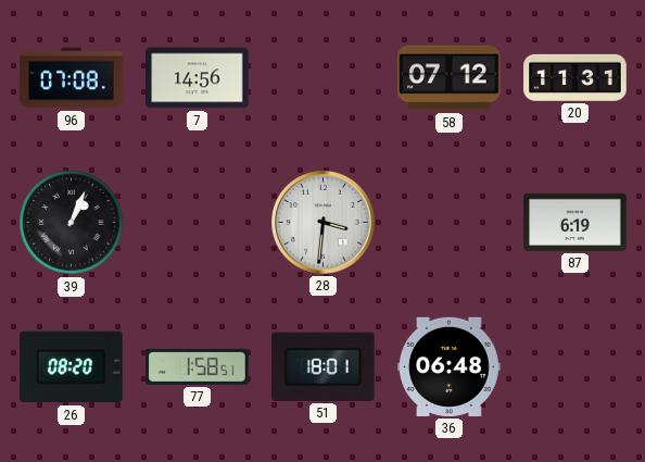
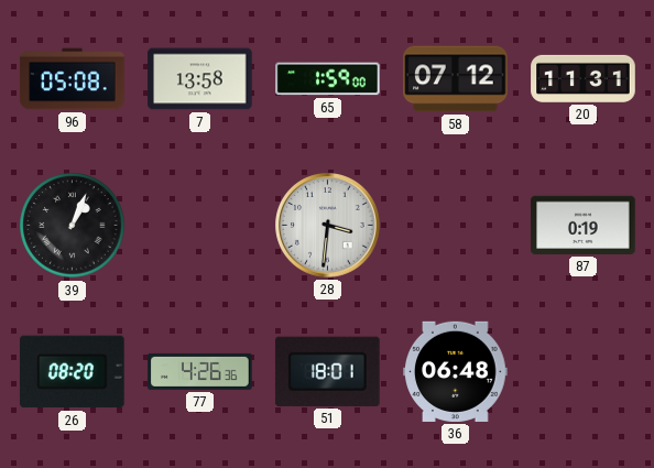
96: 07:08 -> 05:08 (73, 79)
7: 14:56 -> 13:58 (200, 79)
65: none -> 1:59 (328, 79)
87: 6:19 -> 0:19 (584, 225)
77: 1:58 -> 4:26 (200, 371)
